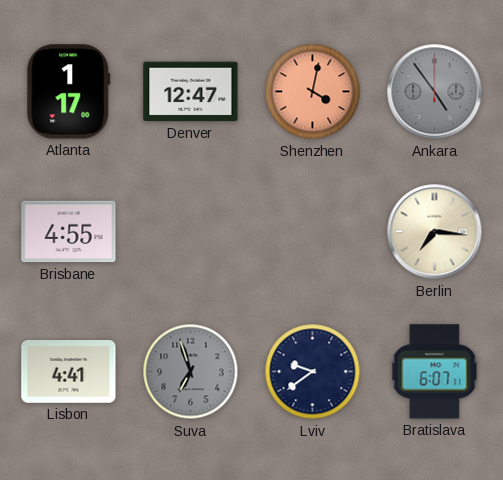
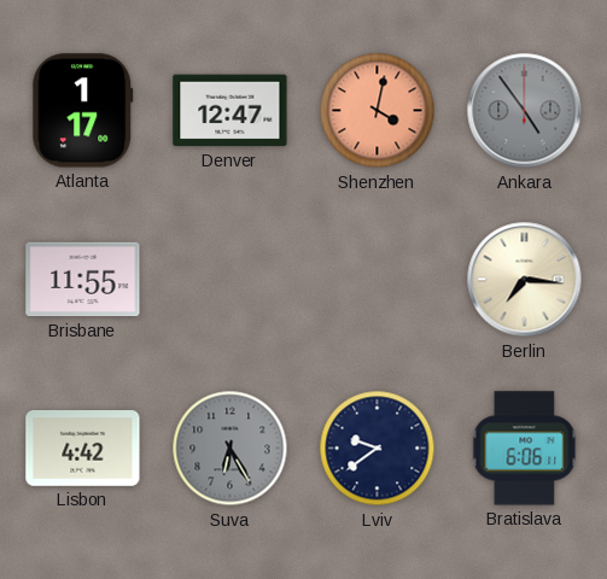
Brisbane: 4:55 -> 11:55 (83, 280)
Lisbon: 4:41 -> 4:42 (83, 449)
Suva: 6:57 -> 6:25 (230, 449)
Bratislava: 6:07 -> 6:06 (525, 449)
